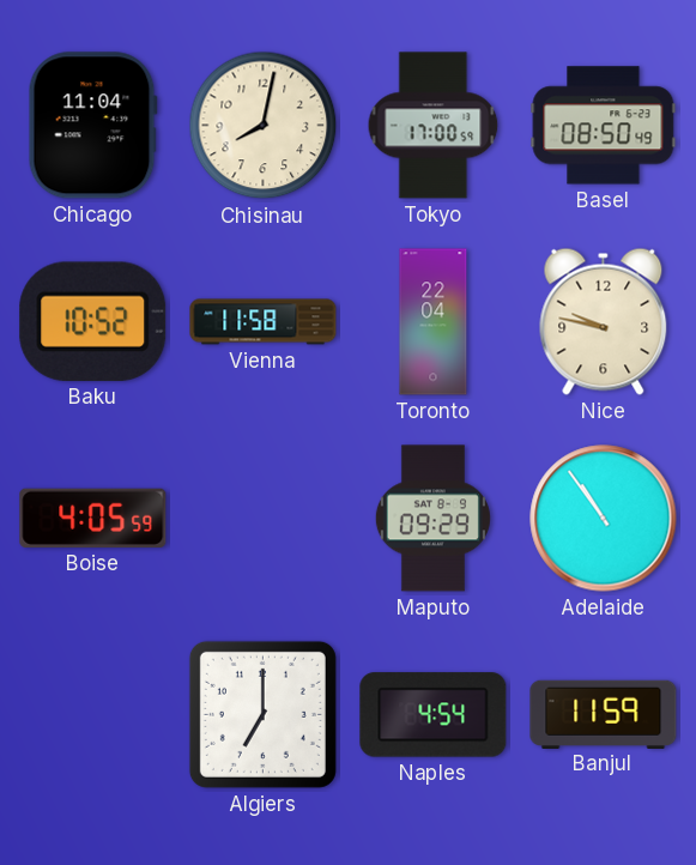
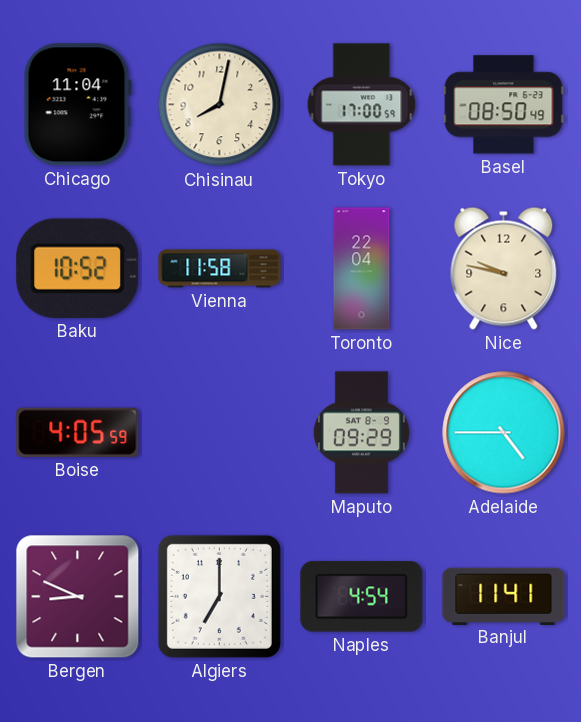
Adelaide: 10:54 -> 4:45 (504, 433)
Bergen: none -> 8:49 (78, 597)
Banjul: 11:59 -> 11:41 (504, 596)
